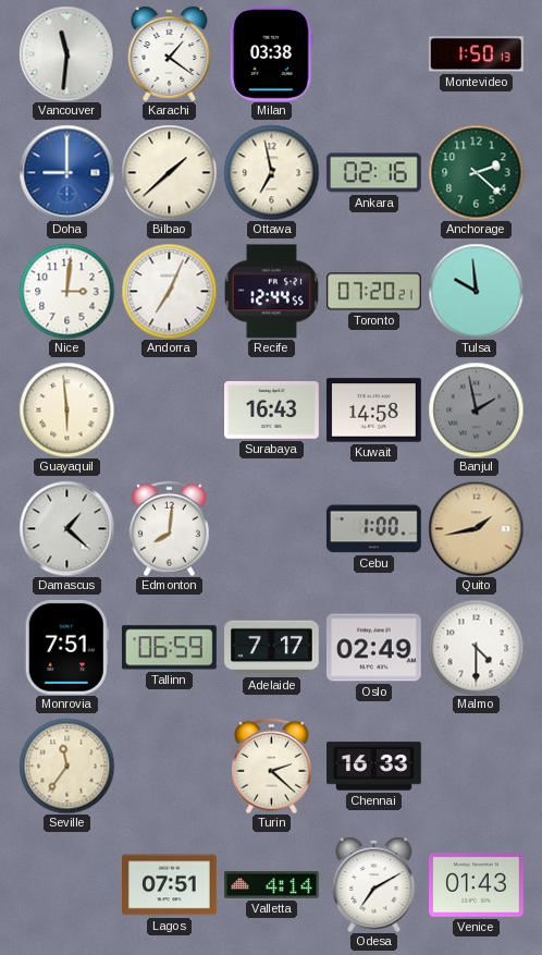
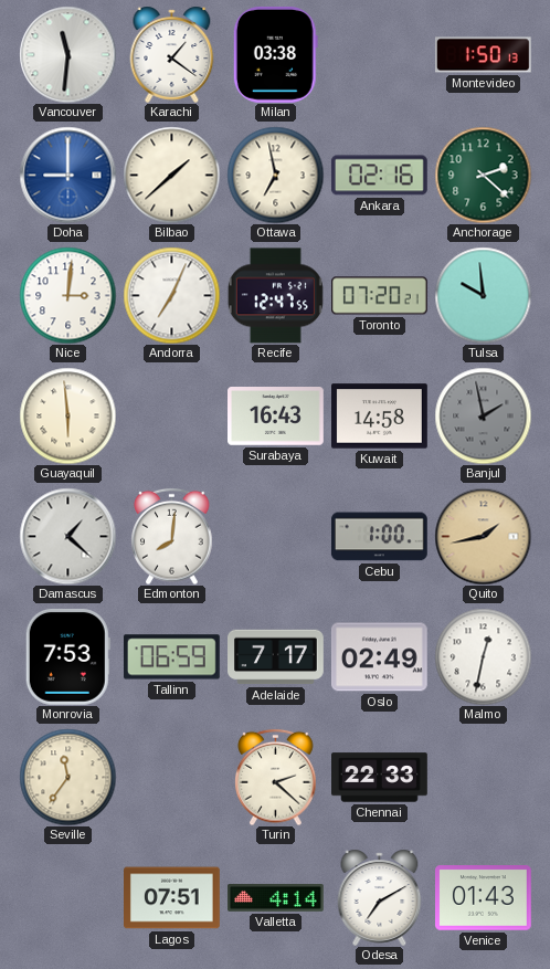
Recife: 12:44 -> 12:47 (275, 296)
Monrovia: 7:51 -> 7:53 (67, 656)
Malmo: 4:30 -> 12:32 (483, 656)
Chennai: 16:33 -> 22:33 (380, 778)
